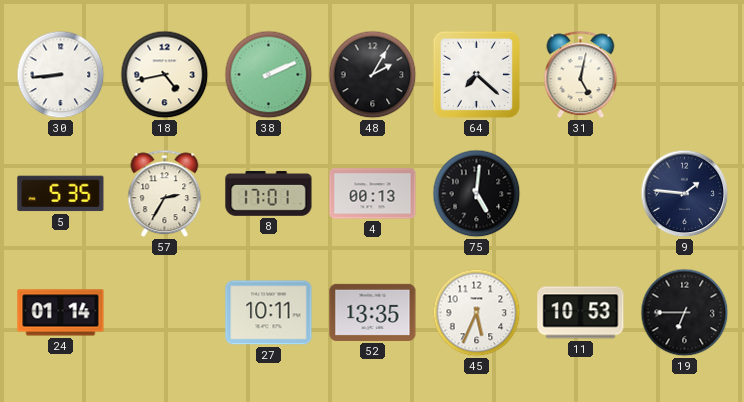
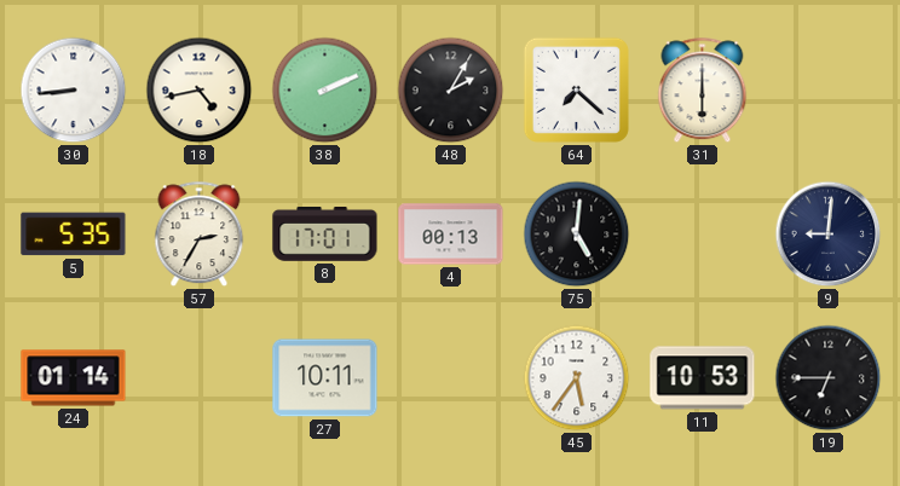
31: 5:02 -> 6:00 (703, 91)
9: 1:46 -> 9:01 (829, 235)
52: 13:35 -> none (373, 312)
45: 5:34 -> 5:36 (577, 378)
